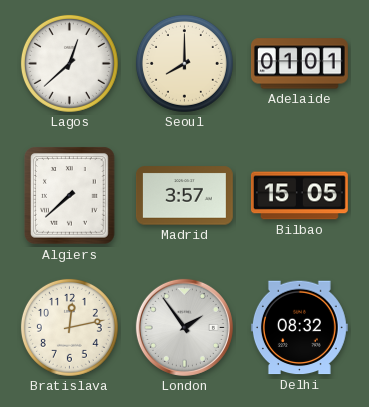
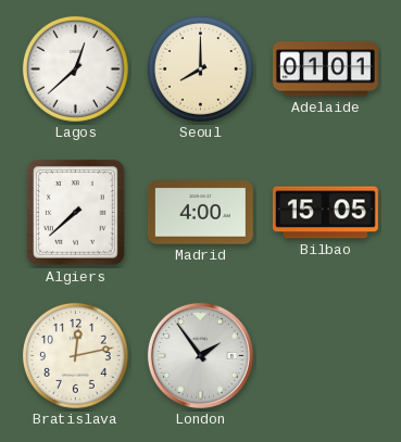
Madrid: 3:57 -> 4:00 (200, 213)
Delhi: 08:32 -> none (299, 328)
